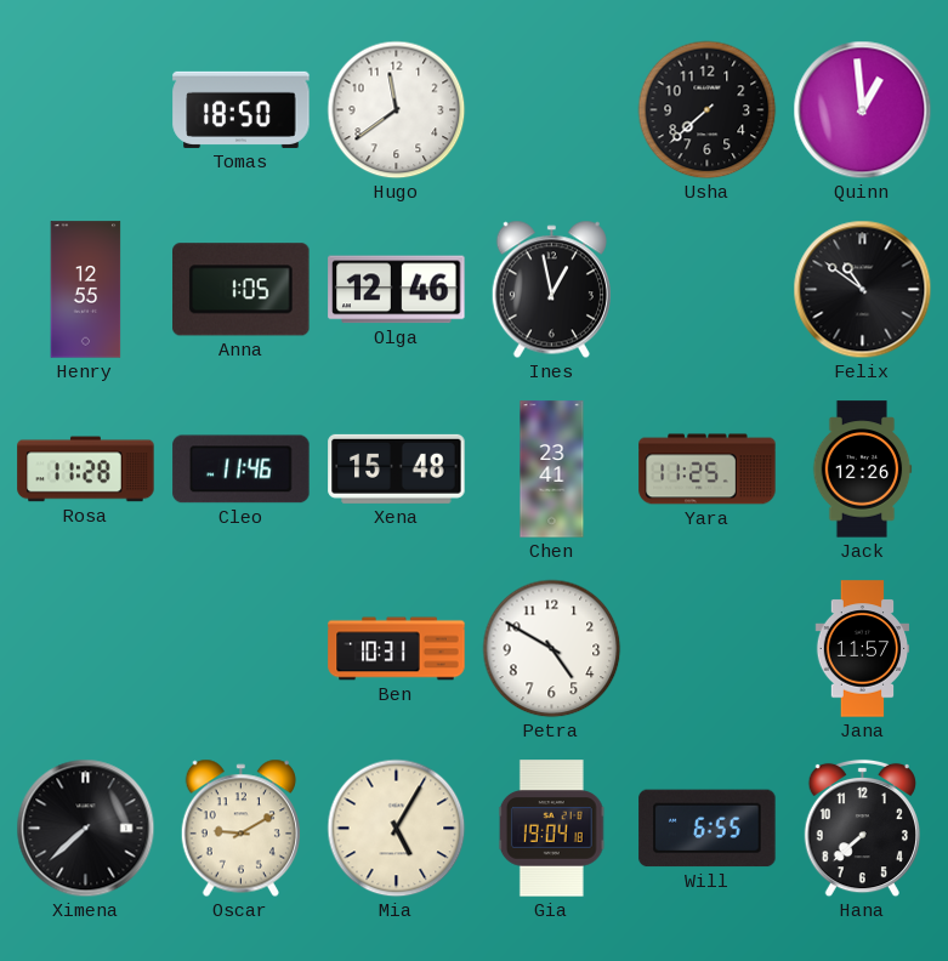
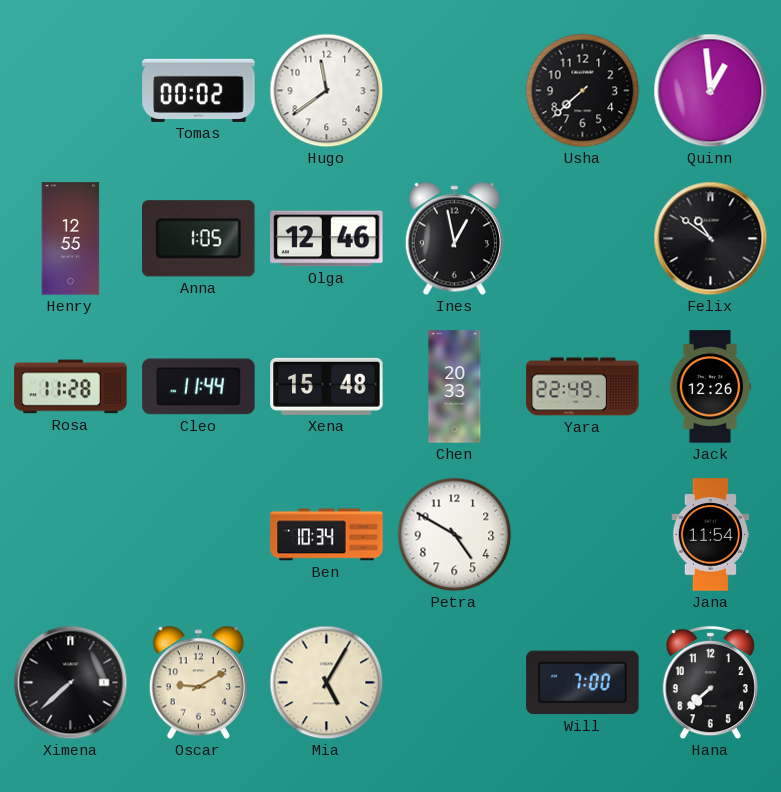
Tomas: 18:50 -> 00:02 (199, 90)
Cleo: 11:46 -> 11:44 (199, 387)
Chen: 23:41 -> 20:33 (455, 387)
Yara: 11:25 -> 22:49 (583, 387)
Ben: 10:31 -> 10:34 (327, 535)
Jana: 11:57 -> 11:54 (711, 535)
Gia: 19:04 -> none (551, 829)
Will: 6:55 -> 7:00 (583, 683)
